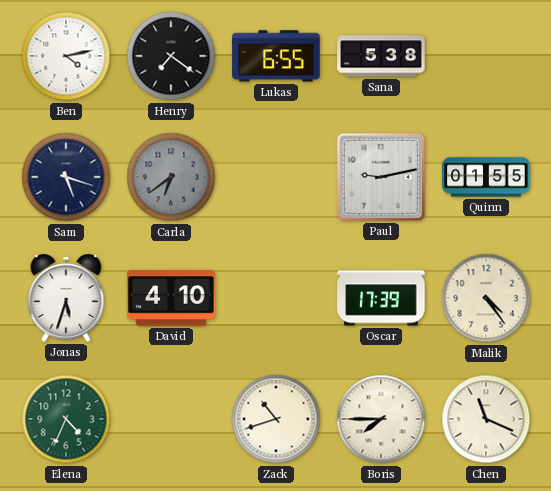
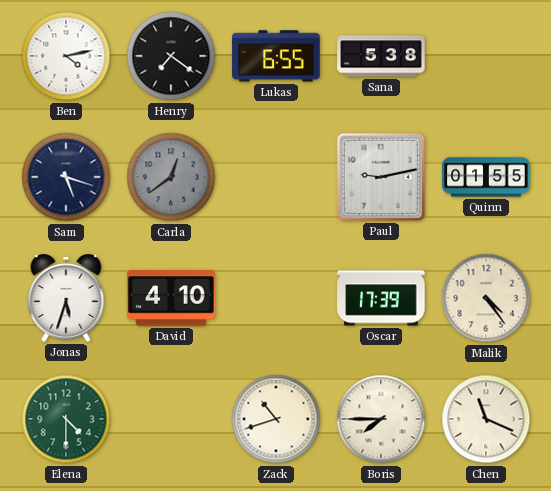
Carla: 6:39 -> 12:39 (171, 177)
Elena: 4:34 -> 4:30 (66, 419)
